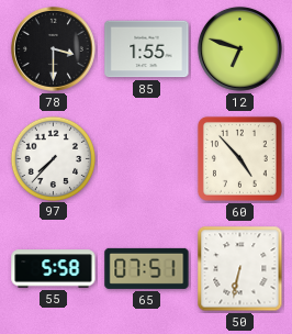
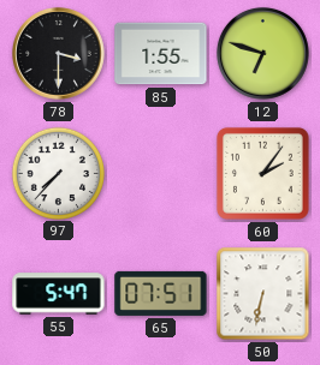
60: 4:53 -> 2:06 (262, 173)
55: 5:58 -> 5:47 (59, 294)
